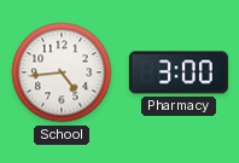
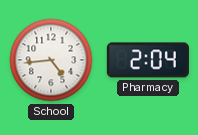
Pharmacy: 3:00 -> 2:04 (148, 60)
